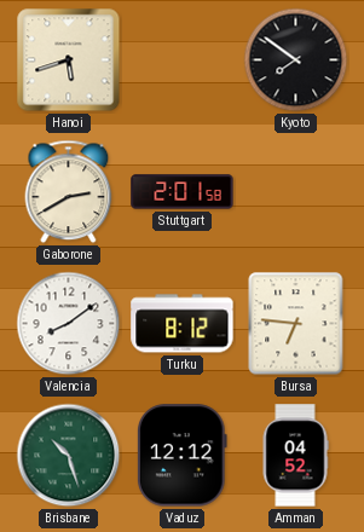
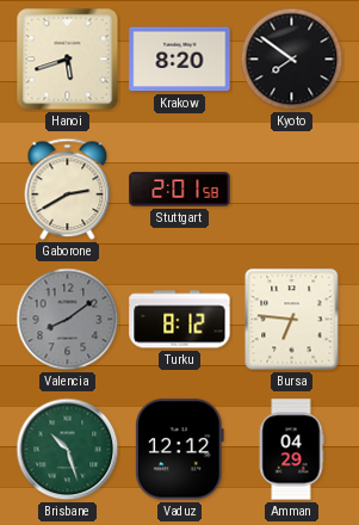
Krakow: none -> 8:20 (180, 60)
Valencia dial: white -> grey (68, 320)
Amman: 04:52 -> 04:29 (291, 450)
